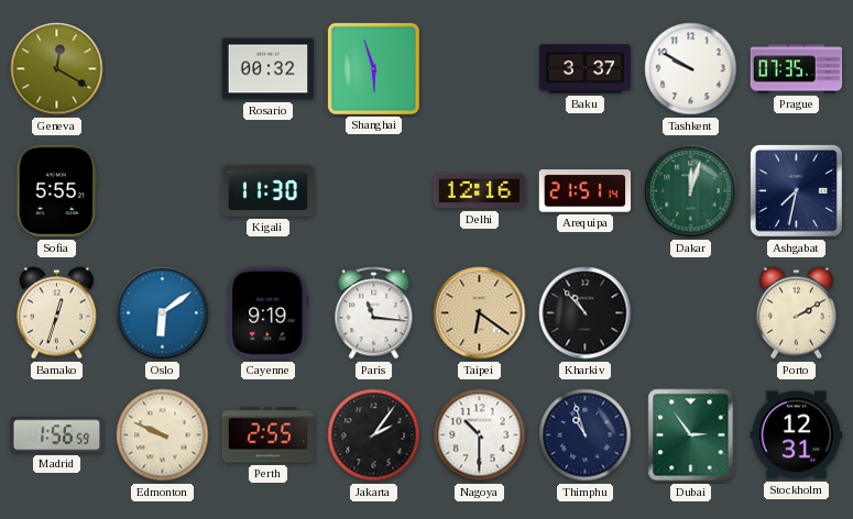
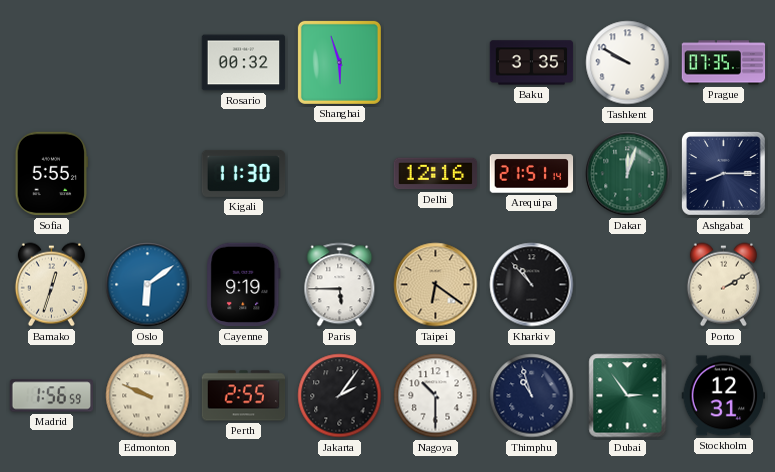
Geneva: 12:20 -> none (57, 69)
Baku: 3:37 -> 3:35 (532, 63)
Ashgabat: 7:32 -> 8:15 (723, 173)
Paris: 11:16 -> 5:45 (340, 285)
